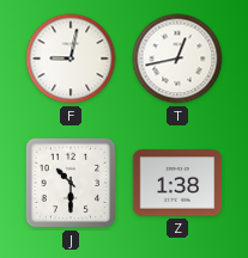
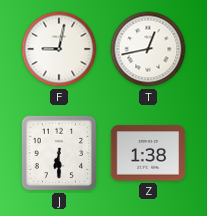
J: 10:30 -> 6:30 (59, 153)
